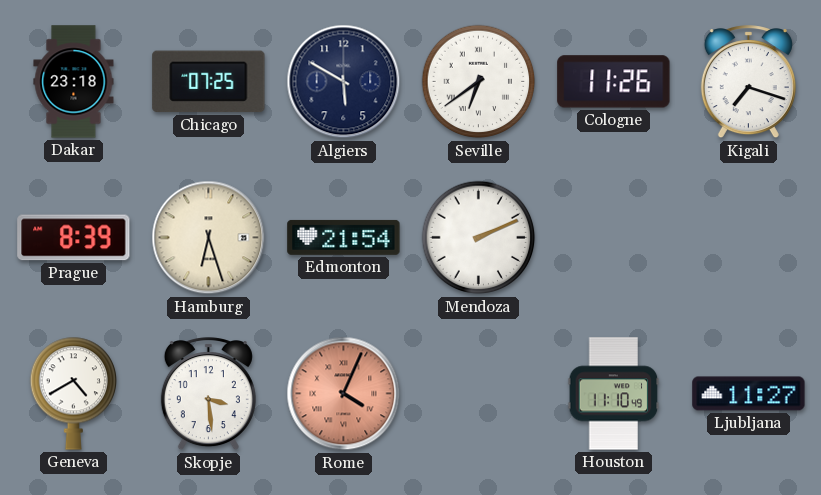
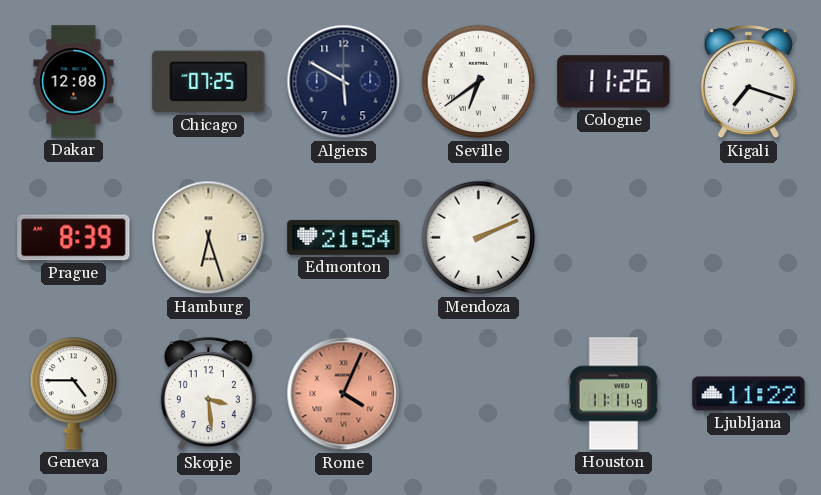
Dakar: 23:18 -> 12:08 (74, 82)
Geneva: 4:40 -> 4:45 (74, 393)
Houston: 11:10 -> 11:11 (614, 394)
Ljubljana: 11:27 -> 11:22 (749, 394)
